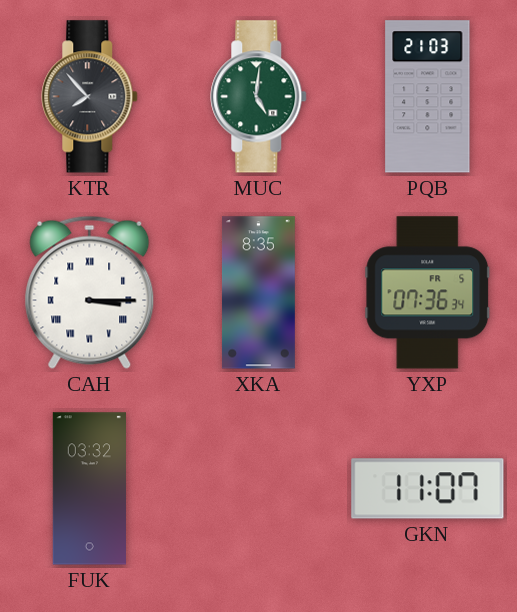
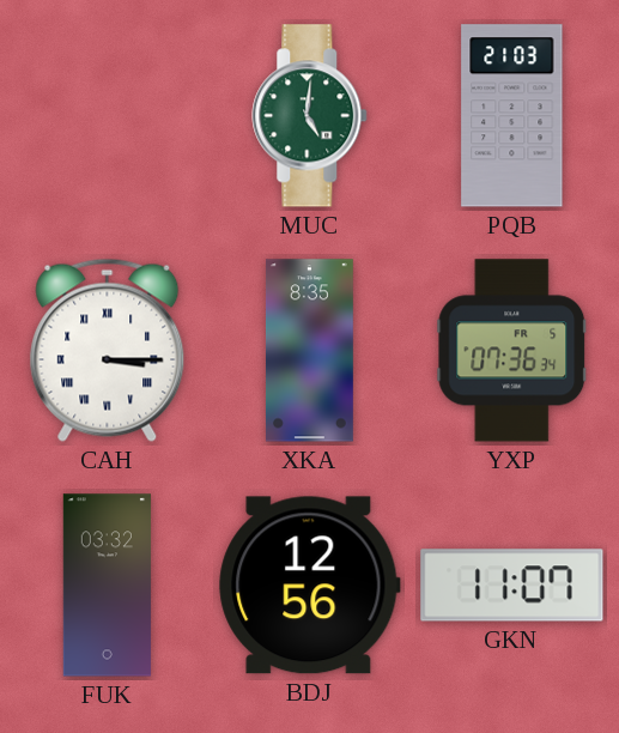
KTR: 7:53 -> none (90, 97)
BDJ: none -> 12:56 (310, 586)
